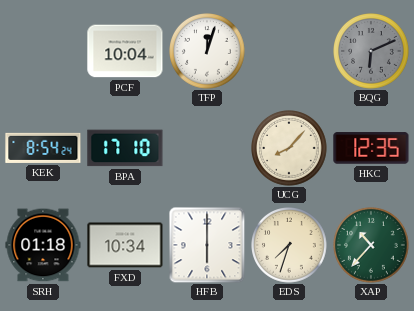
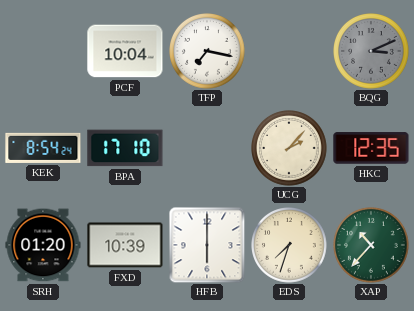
TFP: 12:03 -> 7:17 (208, 52)
BQG: 6:11 -> 3:11 (372, 52)
UCG: 8:07 -> 2:07 (290, 149)
SRH: 01:18 -> 01:20 (43, 245)
FXD: 10:34 -> 10:39 (125, 245)
